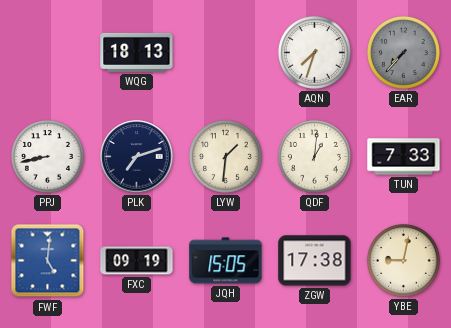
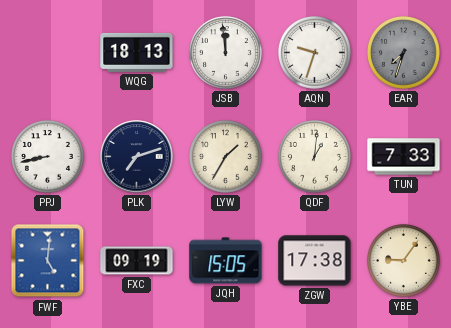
JSB: none -> 11:59 (226, 52)
AQN: 7:33 -> 9:33 (315, 52)
EAR: 7:37 -> 7:33 (404, 52)
LYW: 1:31 -> 1:35 (226, 156)
YBE: 9:02 -> 9:06 (404, 260)
